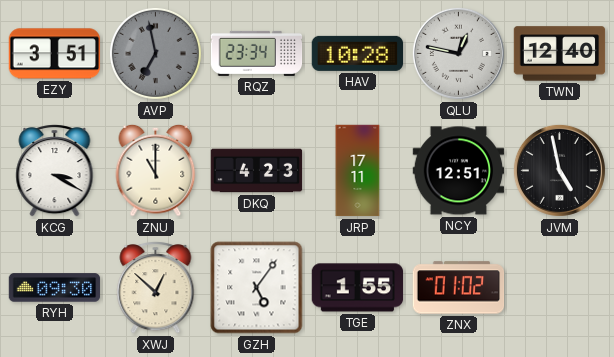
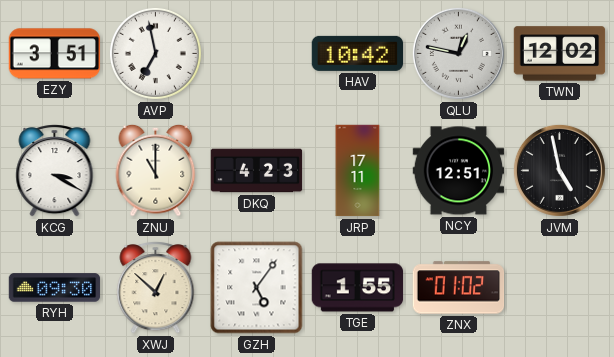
AVP dial: grey -> white (155, 53)
RQZ: 23:34 -> none (257, 53)
HAV: 10:28 -> 10:42 (358, 53)
TWN: 12:40 -> 12:02 (560, 54)
